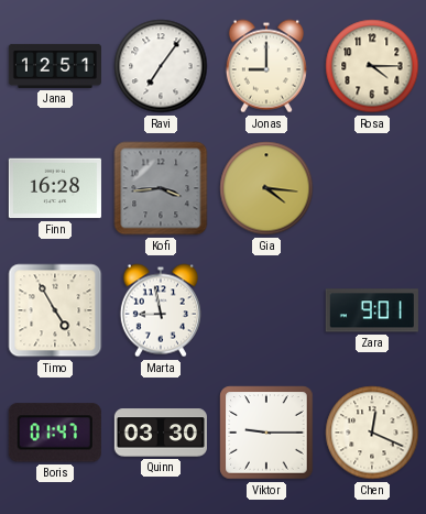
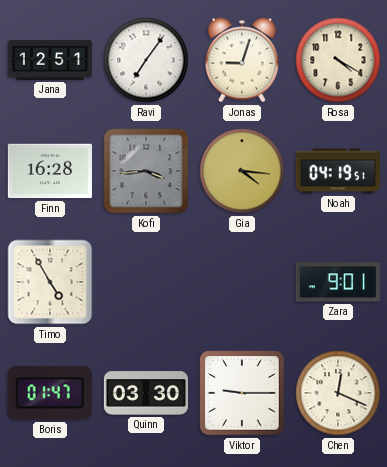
Jonas: 9:00 -> 9:03 (242, 60)
Rosa: 4:15 -> 4:20 (338, 60)
Noah: none -> 04:19 (338, 171)
Marta: 8:58 -> none (161, 310)
